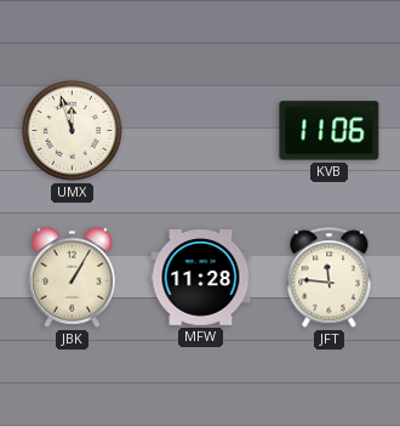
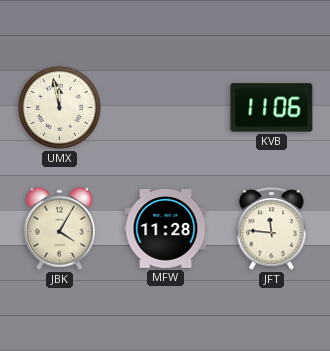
UMX: 11:57 -> 11:58 (59, 107)
JBK: 1:05 -> 4:05 (59, 228)
